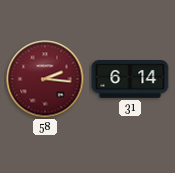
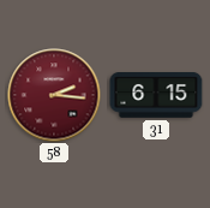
31: 6:14 -> 6:15 (156, 96)
